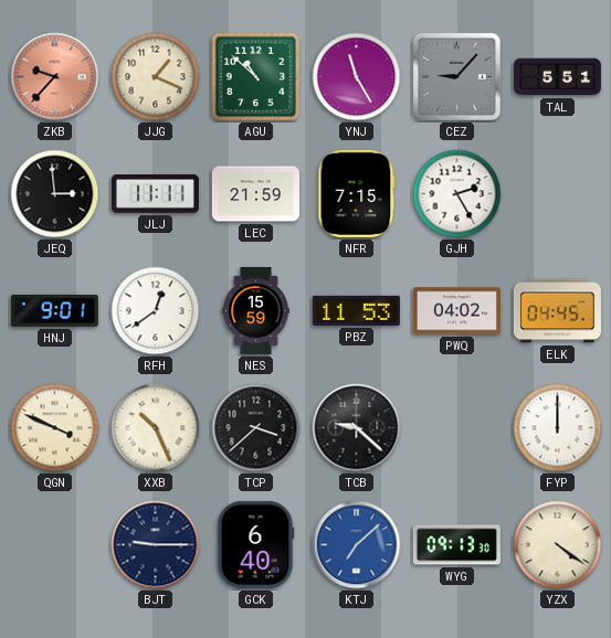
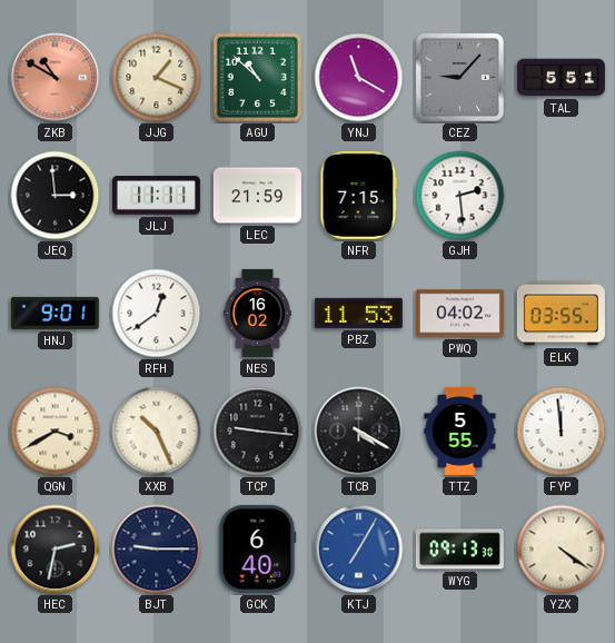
ZKB: 9:37 -> 10:50 (56, 78)
YNJ: 11:25 -> 11:20 (359, 78)
GJH: 2:25 -> 2:29 (460, 196)
NES: 15:59 -> 16:02 (258, 313)
ELK: 04:45 -> 03:55 (561, 314)
QGN: 3:49 -> 3:40 (56, 432)
TCP: 3:38 -> 9:16 (258, 432)
TCB: 9:22 -> 4:20 (359, 432)
TTZ: none -> 5:55 (460, 431)
FYP: 12:00 -> 11:59 (562, 432)
HEC: none -> 2:32 (56, 550)
KTJ: 7:08 -> 7:05 (359, 550)
